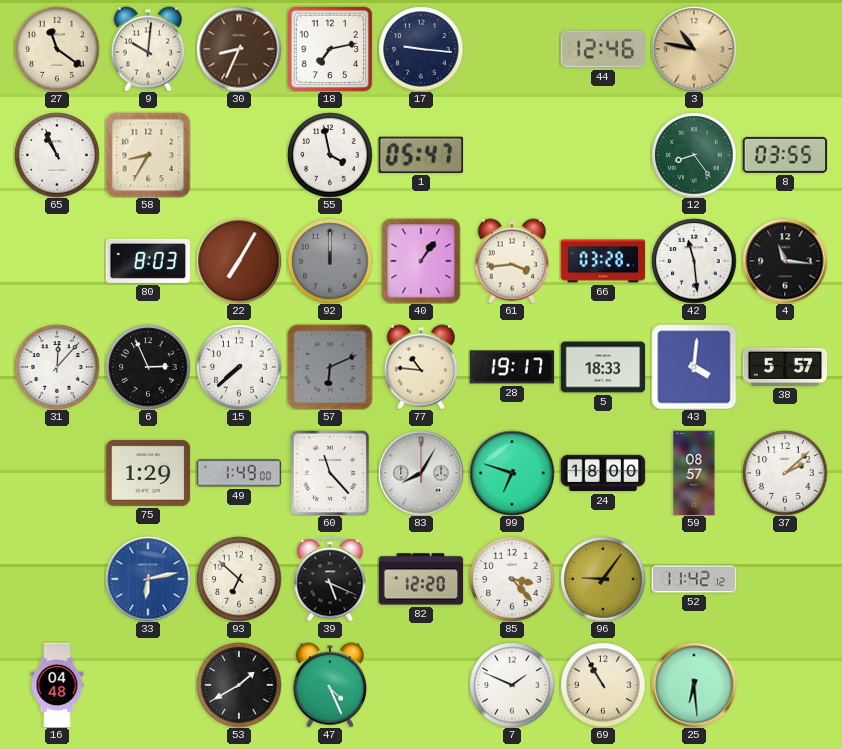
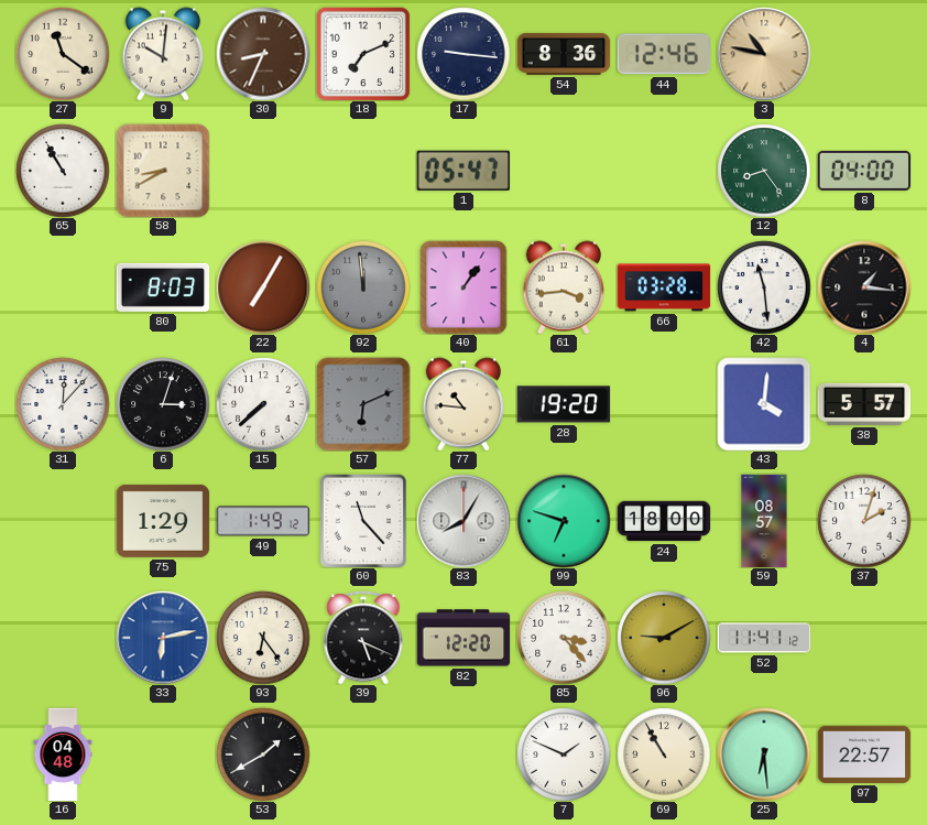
18: 7:13 -> 7:11 (363, 54)
54: none -> 8:36 (564, 54)
65: 10:56 -> 10:55 (63, 171)
58: 8:35 -> 8:40 (163, 171)
55: 3:58 -> none (330, 155)
8: 03:55 -> 04:00 (864, 171)
92: 12:00 -> 11:59 (363, 287)
4: 11:16 -> 1:16 (864, 287)
6: 2:56 -> 3:03 (163, 404)
28: 19:17 -> 19:20 (564, 404)
5: 18:33 -> none (603, 367)
49: 1:49:00 -> 1:49:12 (263, 521)
37: 2:08 -> 2:03 (864, 521)
93: 6:52 -> 6:24 (263, 638)
96: 9:06 -> 9:10 (664, 638)
52: 11:42 -> 11:41 (764, 638)
47: 4:26 -> none (330, 685)
97: none -> 22:57 (864, 755)
